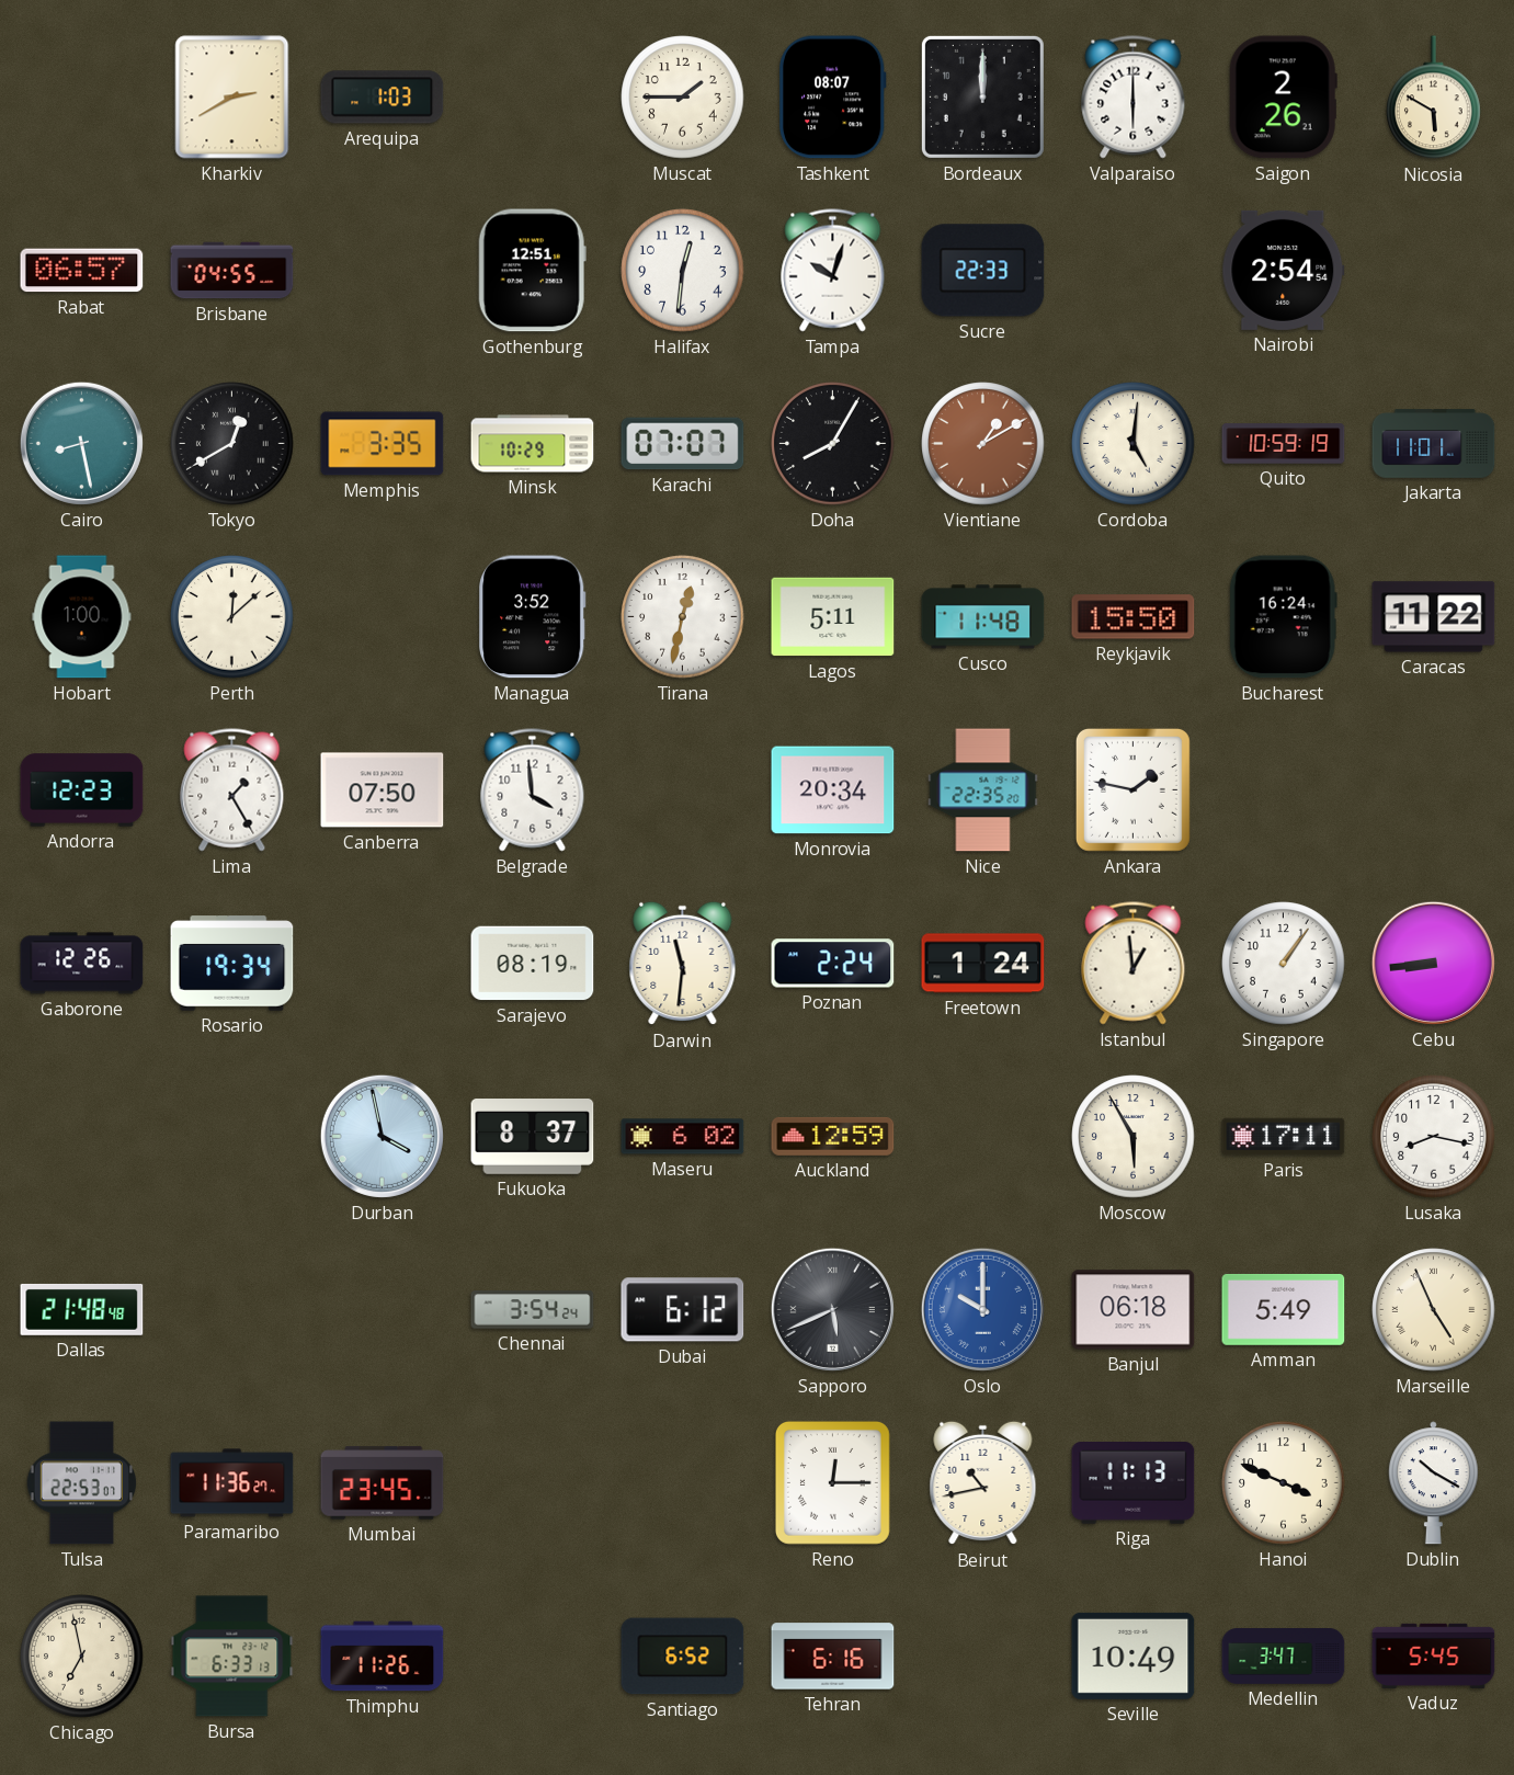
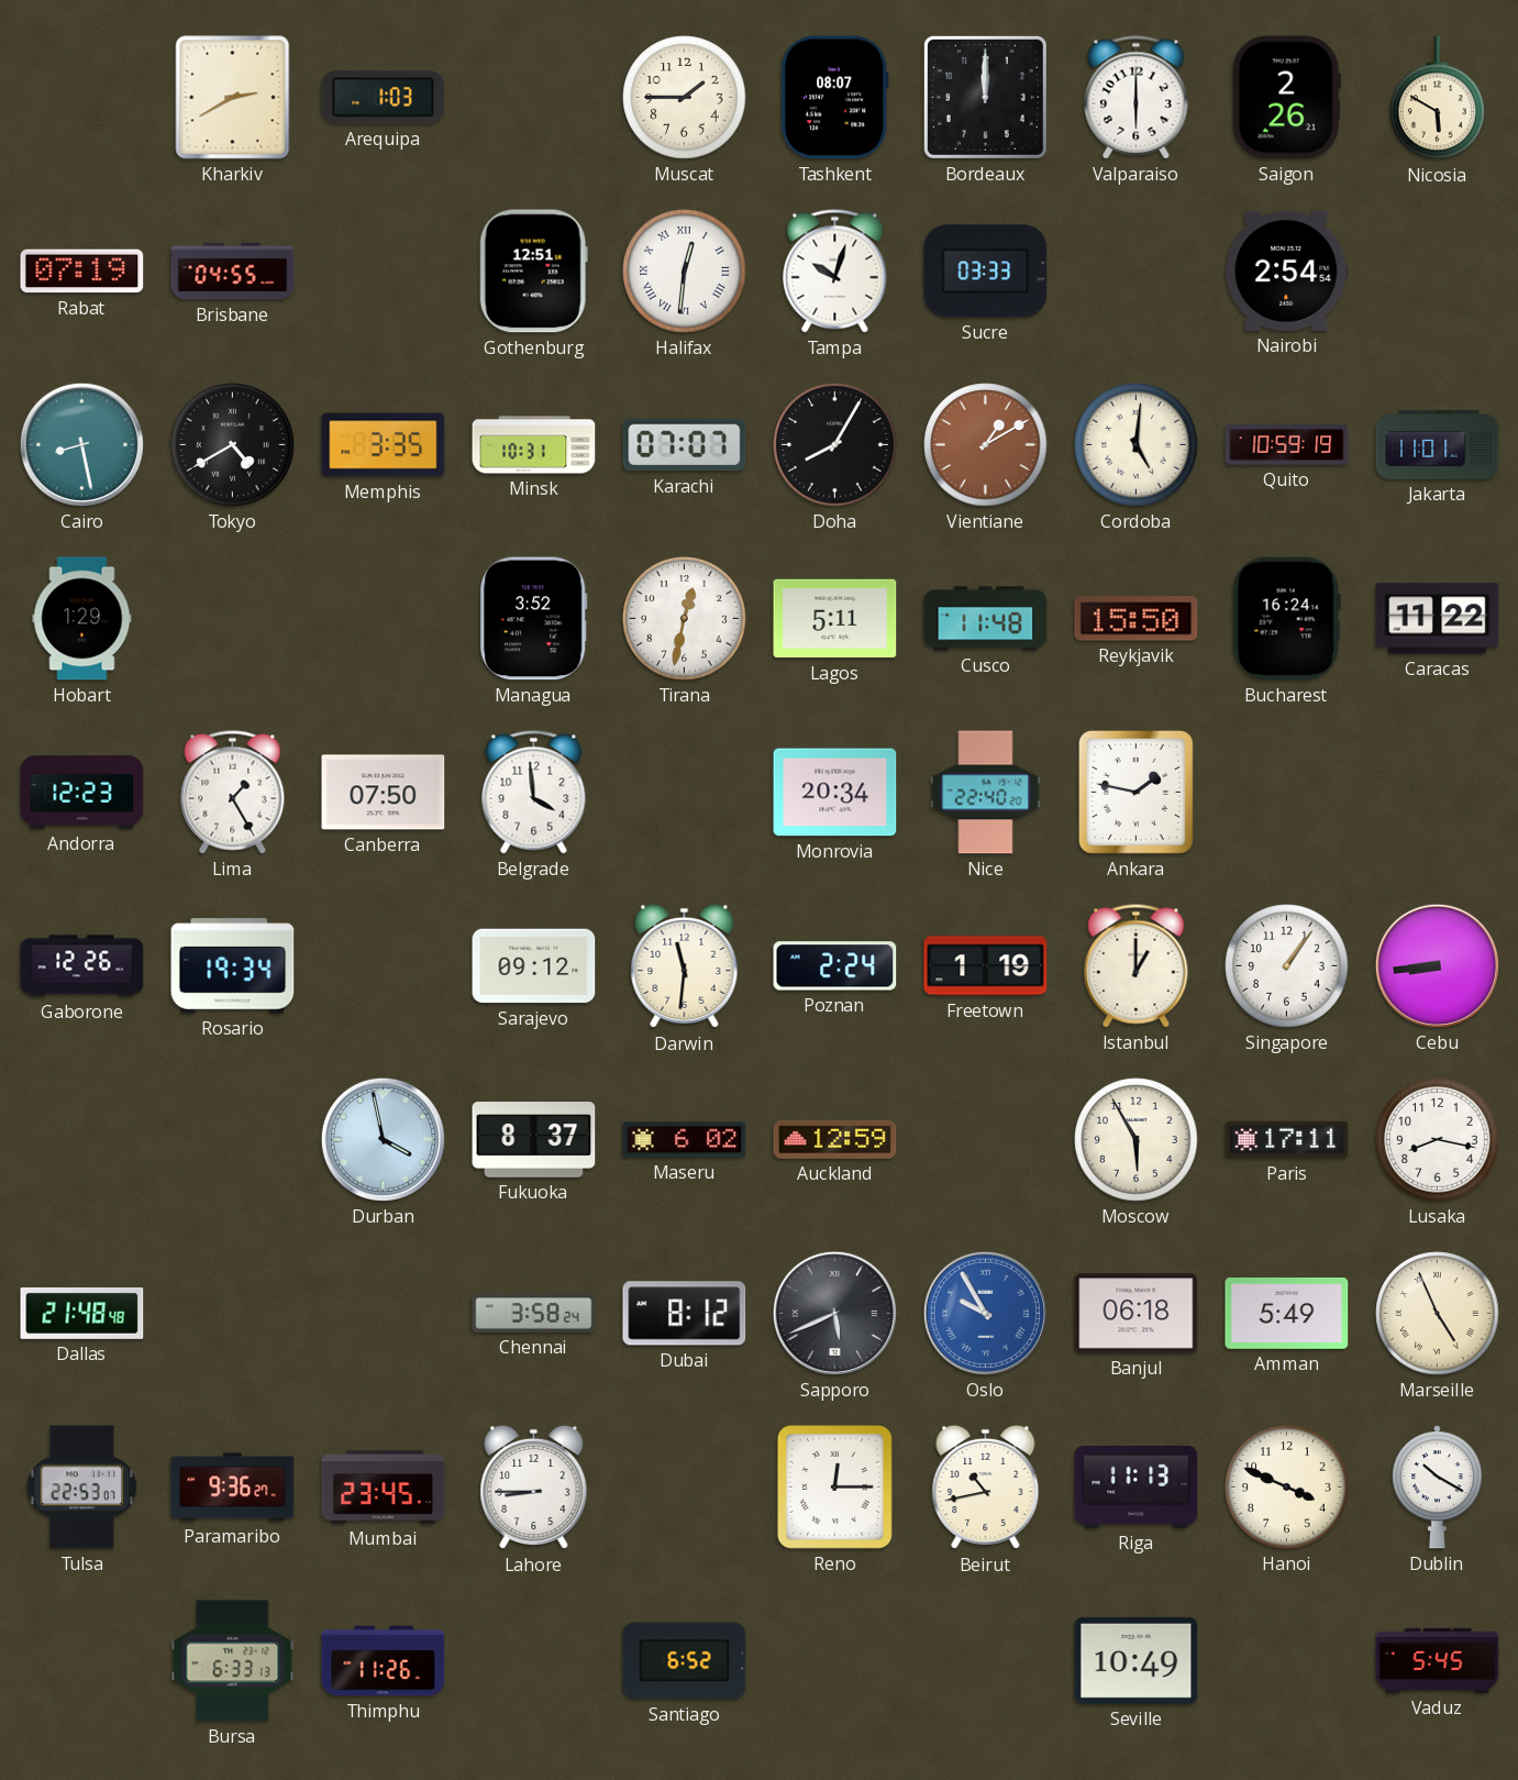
Rabat: 06:57 -> 07:19 (82, 272)
Halifax numerals: Arabic -> Roman (685, 272)
Sucre: 22:33 -> 03:33 (986, 272)
Tokyo: 12:40 -> 4:40 (233, 445)
Minsk: 10:29 -> 10:31 (534, 445)
Hobart: 1:00 -> 1:29 (82, 619)
Perth: 12:08 -> none (232, 617)
Nice: 22:35 -> 22:40 (986, 793)
Sarajevo: 08:19 -> 09:12 (534, 966)
Freetown: 1:24 -> 1:19 (986, 966)
Istanbul: 12:59 -> 1:00 (1137, 966)
Chennai: 3:54 -> 3:58 (534, 1314)
Dubai: 6:12 -> 8:12 (685, 1314)
Oslo: 10:00 -> 9:55 (985, 1313)
Paramaribo: 11:36 -> 9:36 (233, 1488)
Lahore: none -> 8:45 (534, 1488)
Chicago: 6:58 -> none (82, 1657)
Tehran: 6:16 -> none (833, 1657)
Medellin: 3:47 -> none (1284, 1657)
